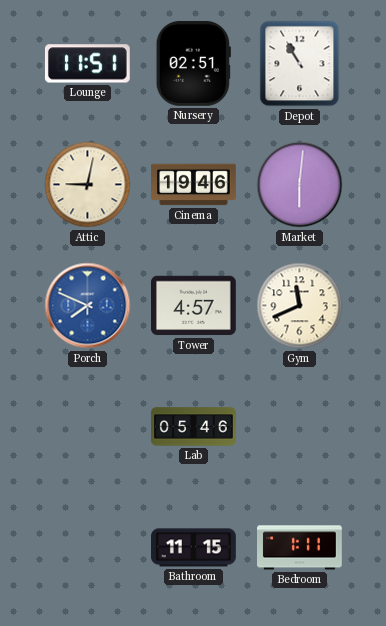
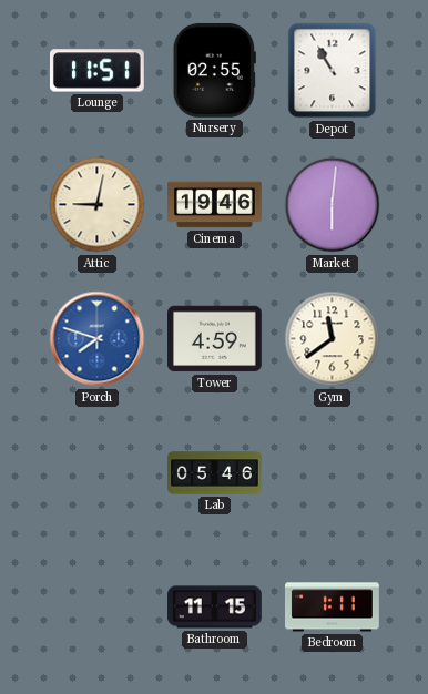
Nursery: 02:51 -> 02:55 (214, 70)
Porch: 7:49 -> 7:48 (98, 339)
Tower: 4:57 -> 4:59 (215, 339)
Gym: 11:41 -> 11:39 (333, 339)
